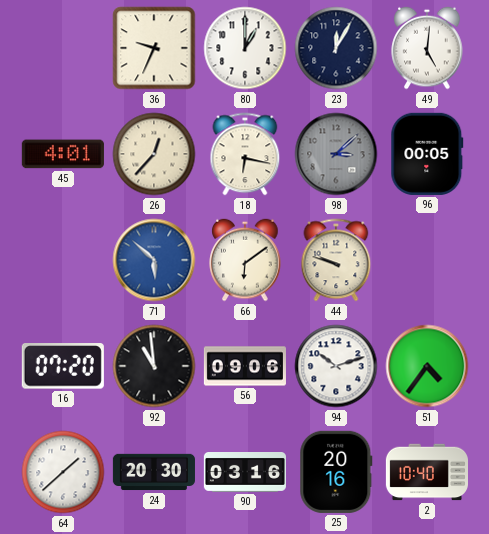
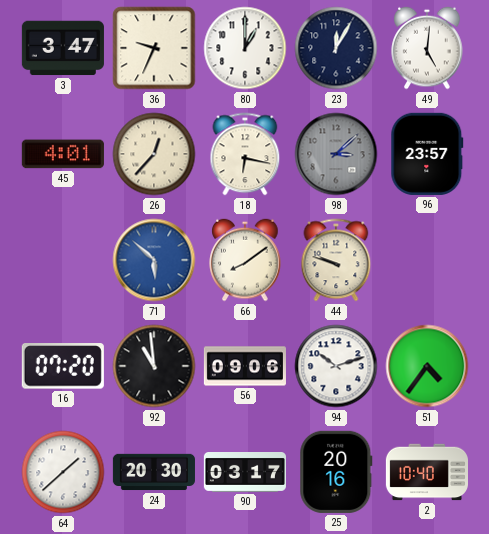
3: none -> 3:47 (63, 48)
96: 00:05 -> 23:57 (427, 154)
66: 6:09 -> 8:09 (245, 260)
90: 03:16 -> 03:17 (245, 473)
